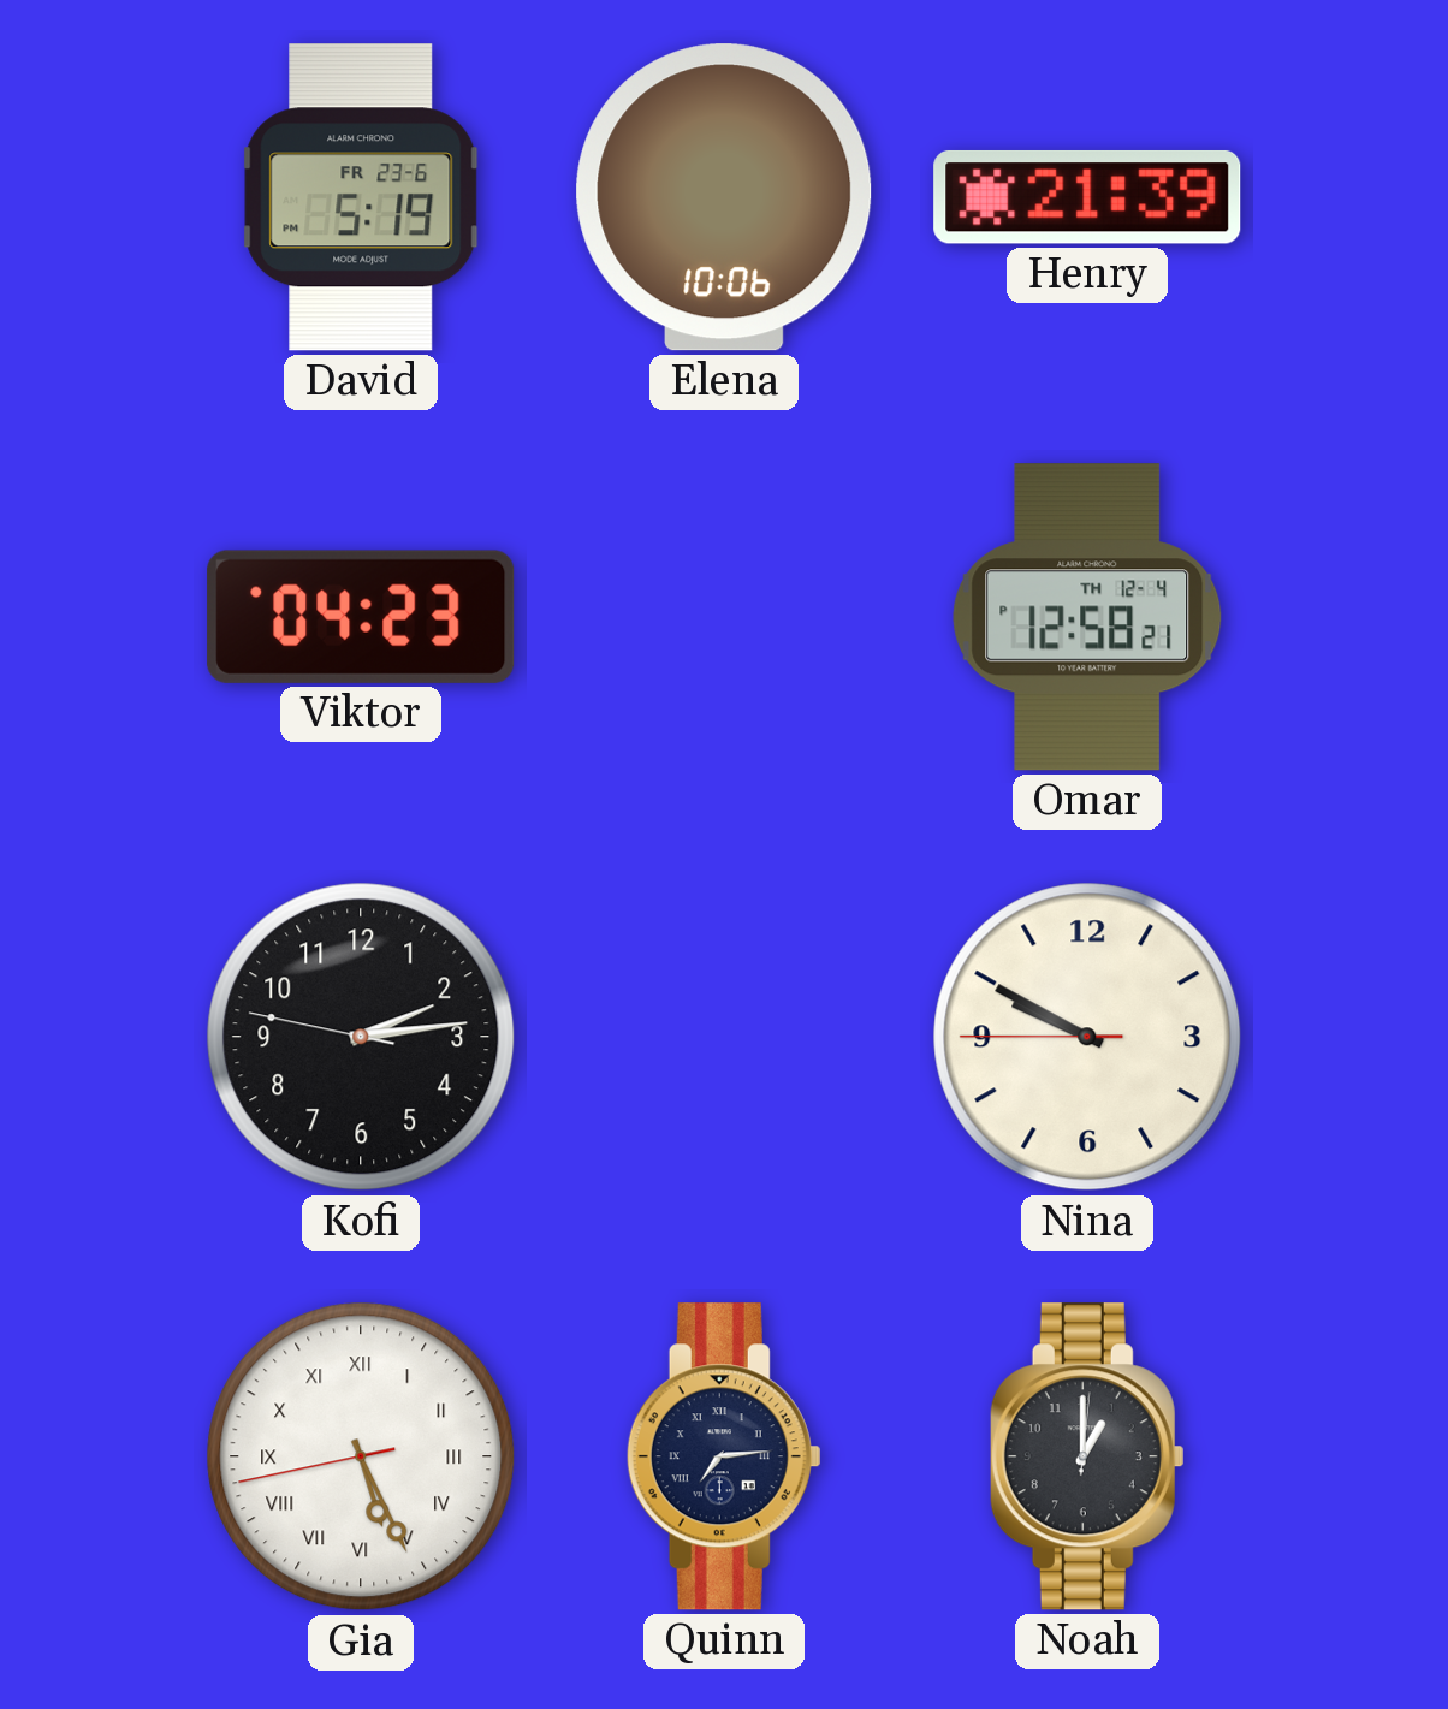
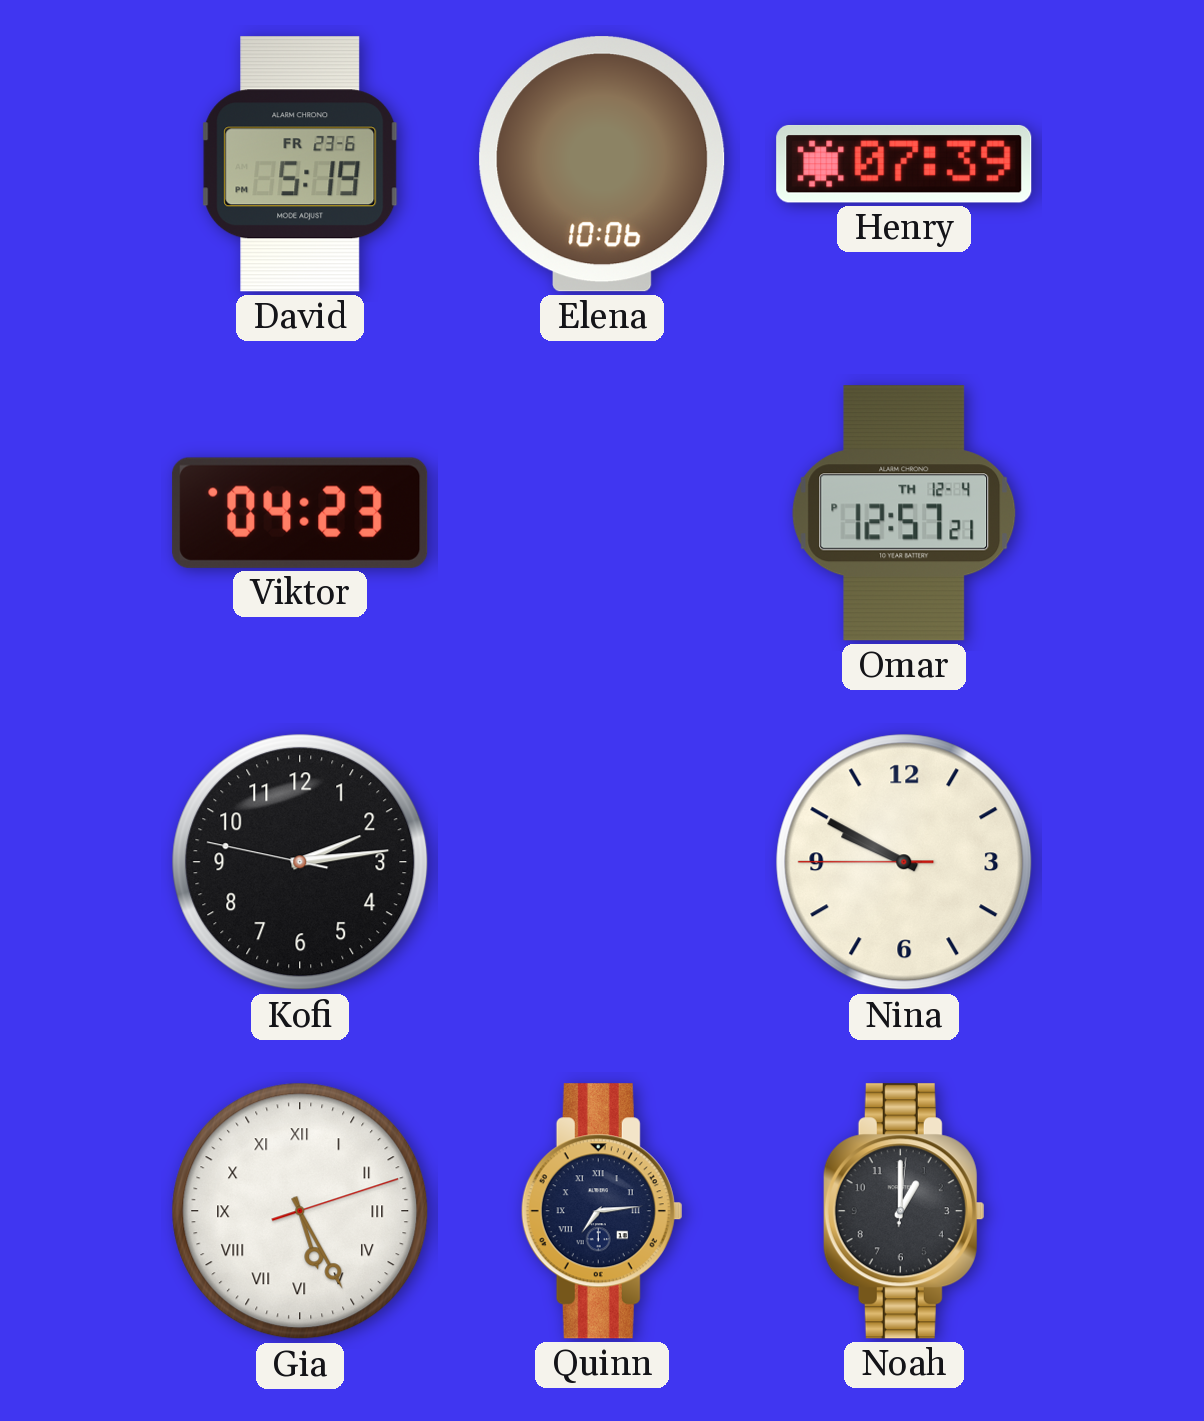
Henry: 21:39 -> 07:39 (904, 164)
Omar: 12:58 -> 12:57 (904, 513)
Gia: 5:25:43 -> 5:25:12 (300, 1211)
